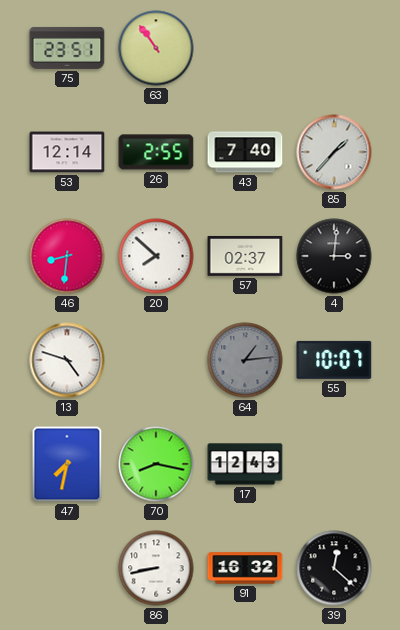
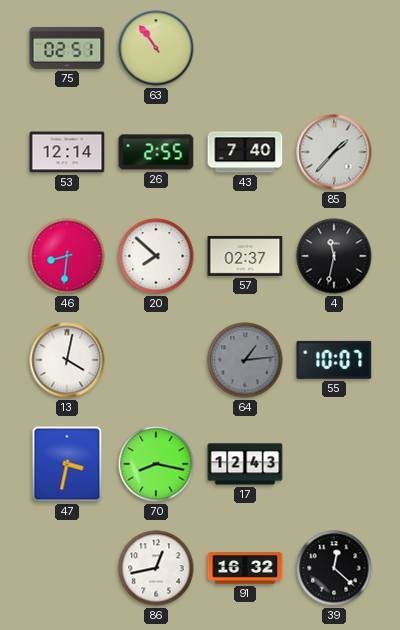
75: 23:51 -> 02:51 (67, 48)
4: 3:01 -> 11:32 (334, 256)
13: 4:48 -> 4:02 (67, 360)
47: 7:32 -> 3:32 (67, 464)
86: 8:43 -> 12:43 (156, 568)
